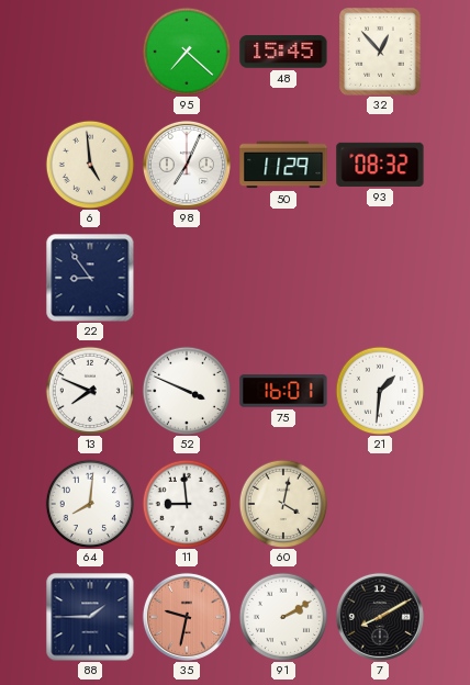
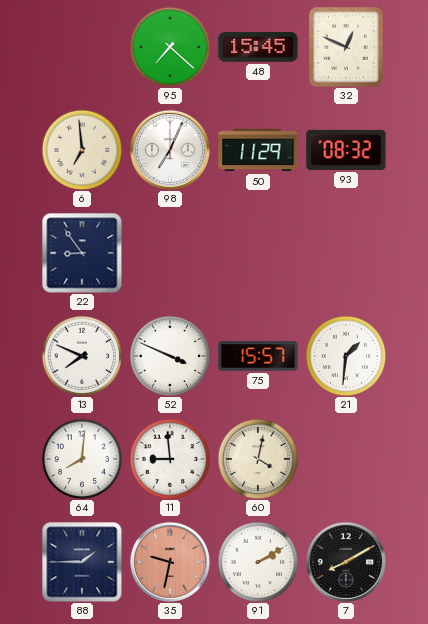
32: 12:53 -> 12:49 (346, 47)
6: 4:59 -> 6:59 (82, 150)
75: 16:01 -> 15:57 (258, 356)
